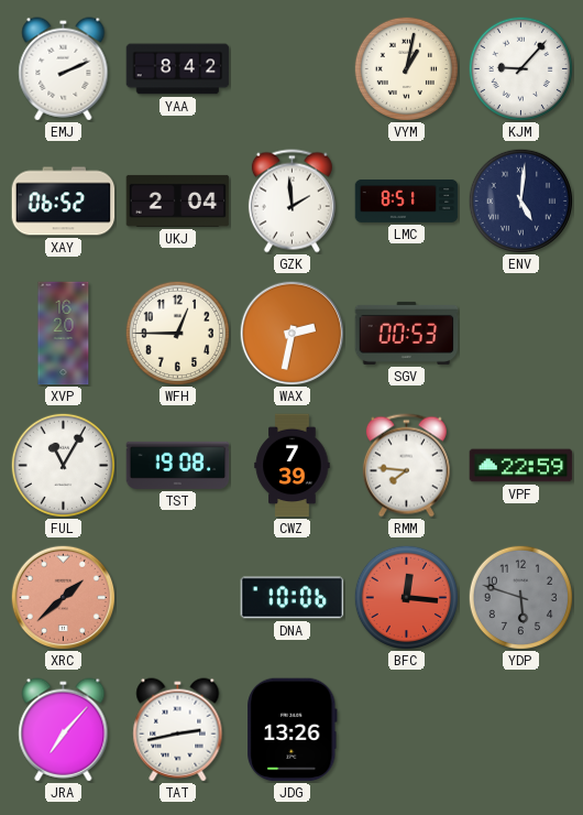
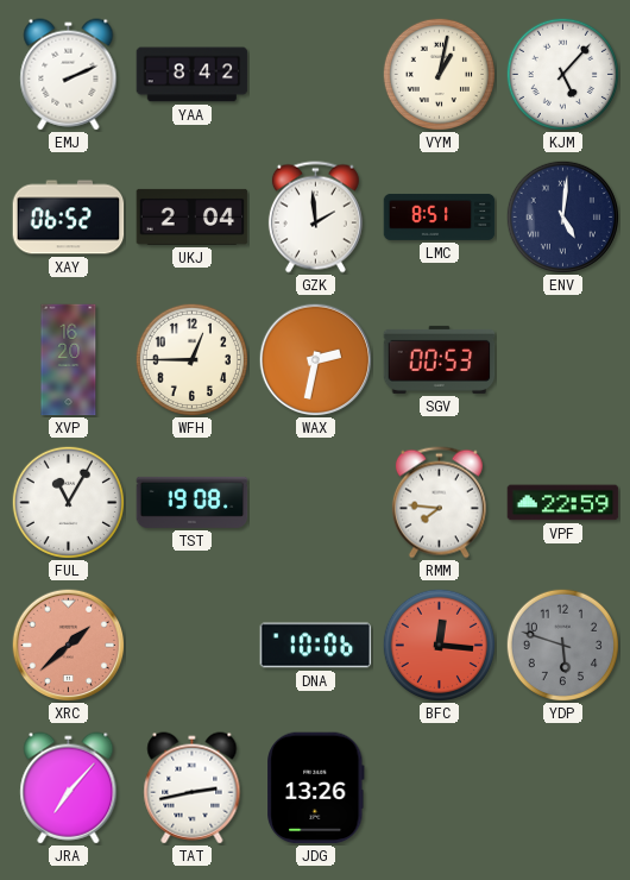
KJM: 9:07 -> 5:07 (562, 74)
CWZ: 7:39 -> none (293, 466)
